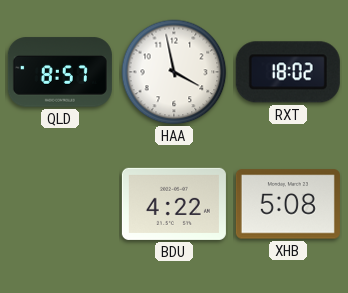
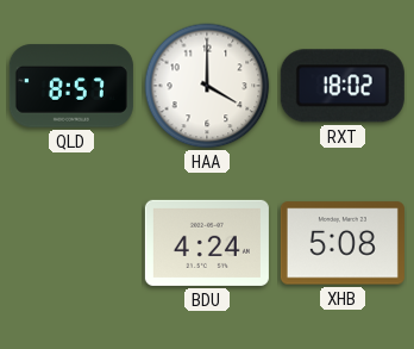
HAA: 3:58 -> 4:00 (207, 86)
BDU: 4:22 -> 4:24 (207, 243)
